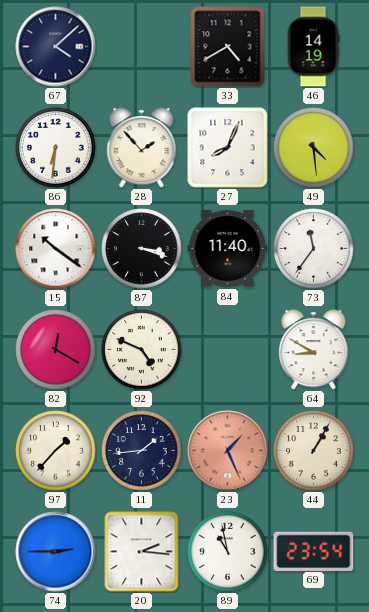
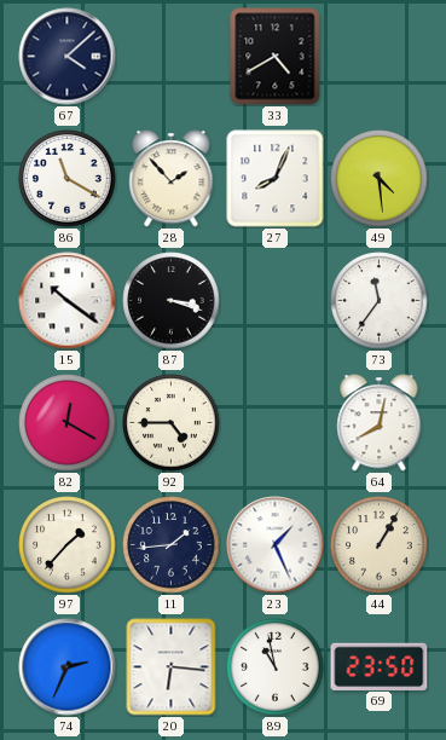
46: 14:19 -> none (313, 47)
86: 6:31 -> 11:20 (68, 179)
84: 11:40 -> none (228, 249)
92: 4:49 -> 4:45 (172, 423)
64: 8:50 -> 8:02 (380, 423)
23 dial: salmon -> white (276, 545)
74: 2:45 -> 2:34 (68, 667)
20: 2:16 -> 6:16 (172, 667)
69: 23:54 -> 23:50 (380, 666)
